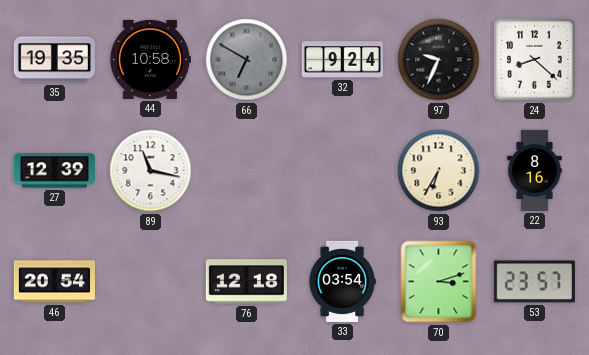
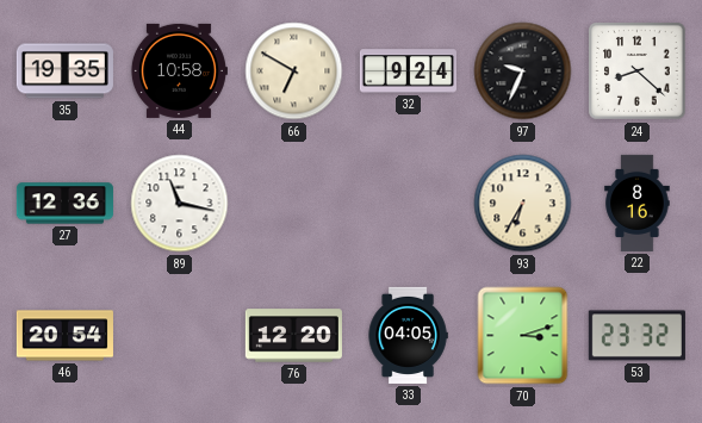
66 dial: grey -> cream (294, 71)
27: 12:39 -> 12:36 (64, 204)
76: 12:18 -> 12:20 (293, 336)
33: 03:54 -> 04:05 (408, 335)
53: 23:57 -> 23:32 (636, 336)
